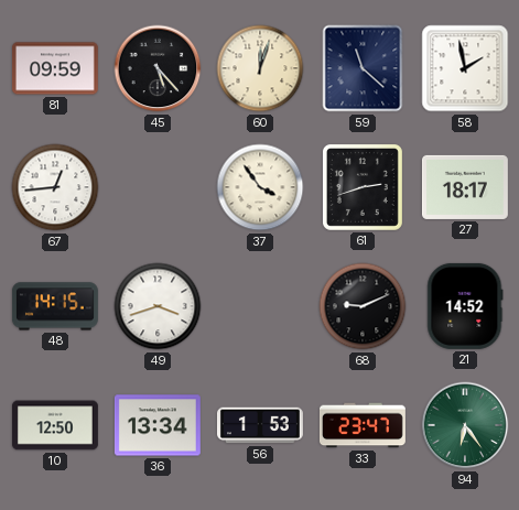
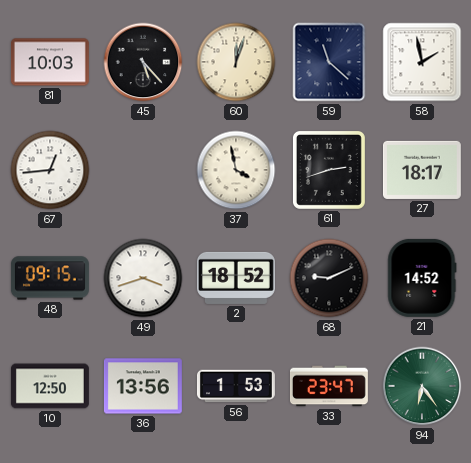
81: 09:59 -> 10:03 (50, 62)
37: 3:54 -> 3:58 (236, 170)
48: 14:15 -> 09:15 (50, 278)
2: none -> 18:52 (236, 278)
36: 13:34 -> 13:56 (143, 386)
